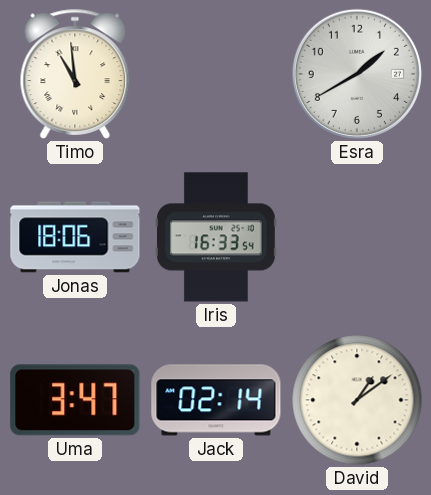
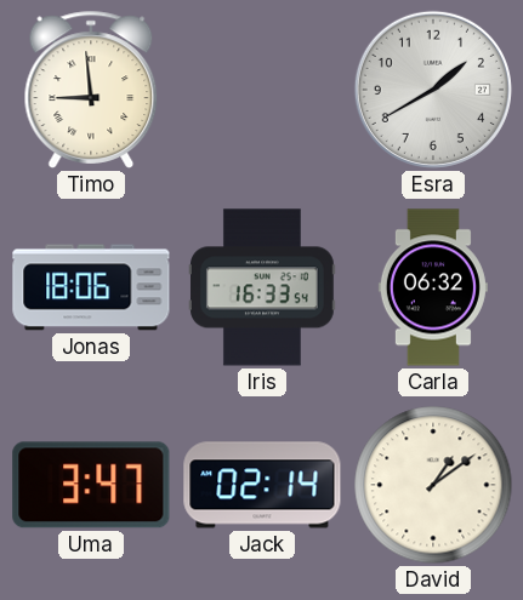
Timo: 10:59 -> 8:59 (91, 90)
Carla: none -> 06:32 (433, 287)
